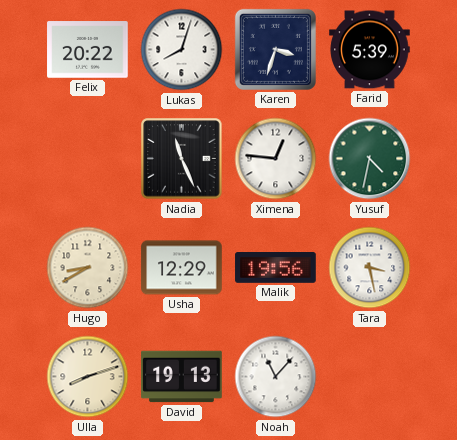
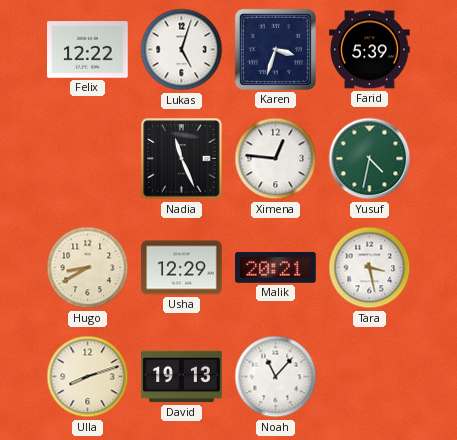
Felix: 20:22 -> 12:22 (88, 50)
Lukas: 8:03 -> 5:03 (182, 50)
Malik: 19:56 -> 20:21 (276, 268)
